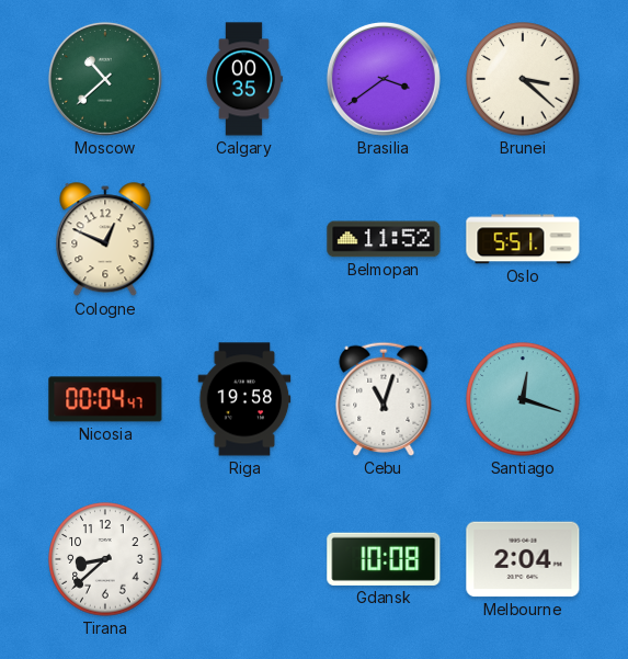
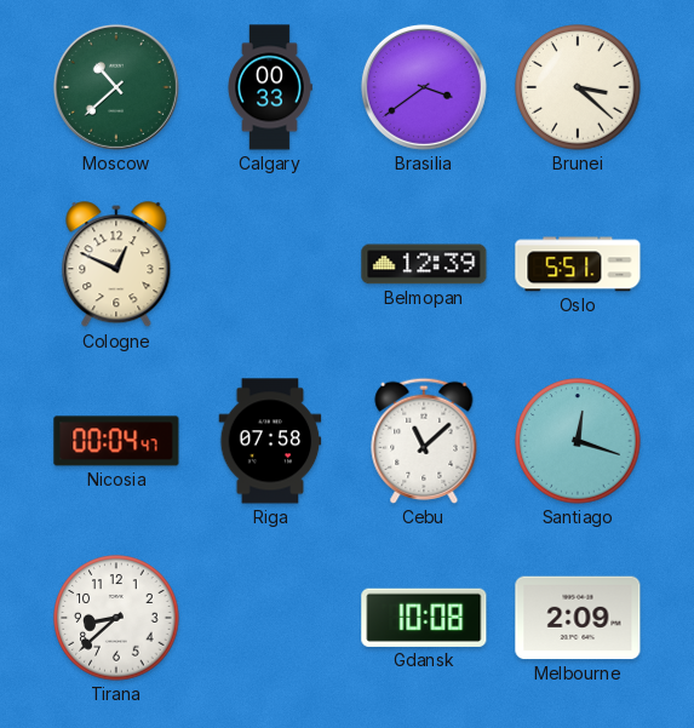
Calgary: 00:35 -> 00:33 (270, 87)
Belmopan: 11:52 -> 12:39 (424, 264)
Riga: 19:58 -> 07:58 (270, 441)
Cebu: 11:03 -> 11:08 (424, 441)
Melbourne: 2:04 -> 2:09 (578, 618)
